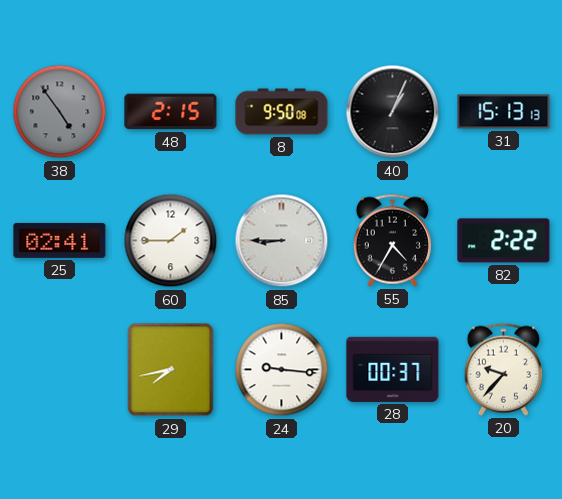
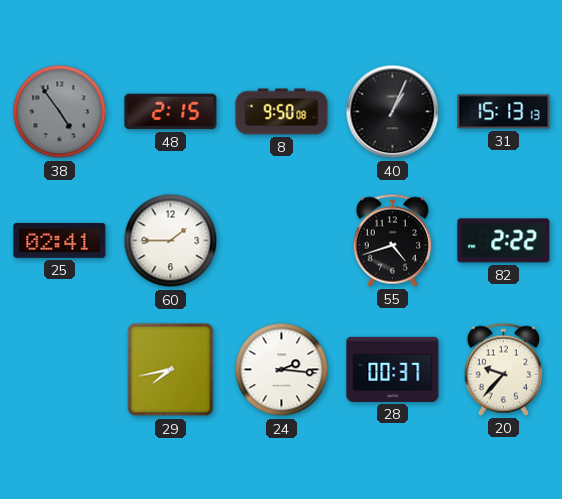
85: 8:45 -> none (282, 241)
55: 4:35 -> 4:42 (392, 240)
24: 9:16 -> 2:16 (282, 370)
